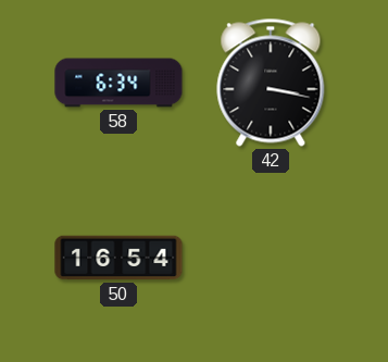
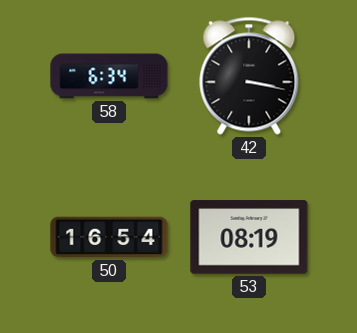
53: none -> 08:19 (249, 237)
